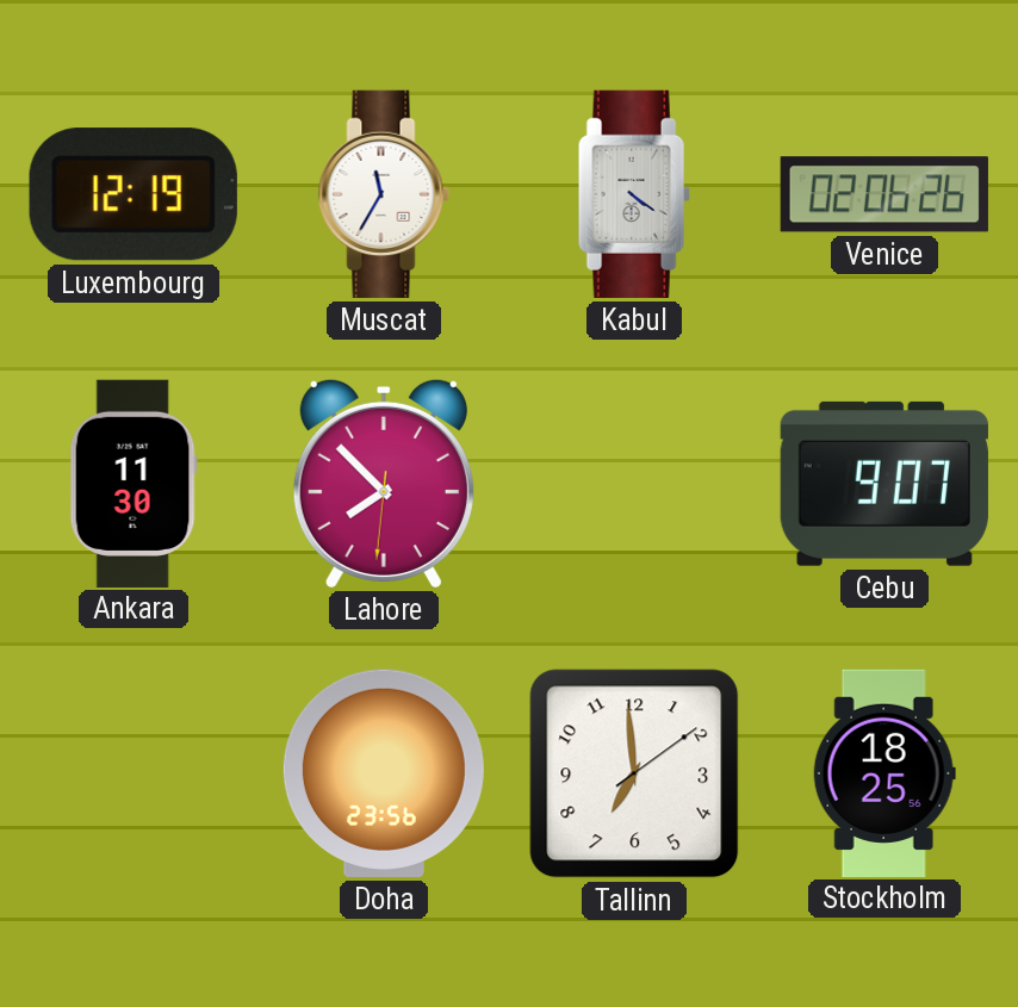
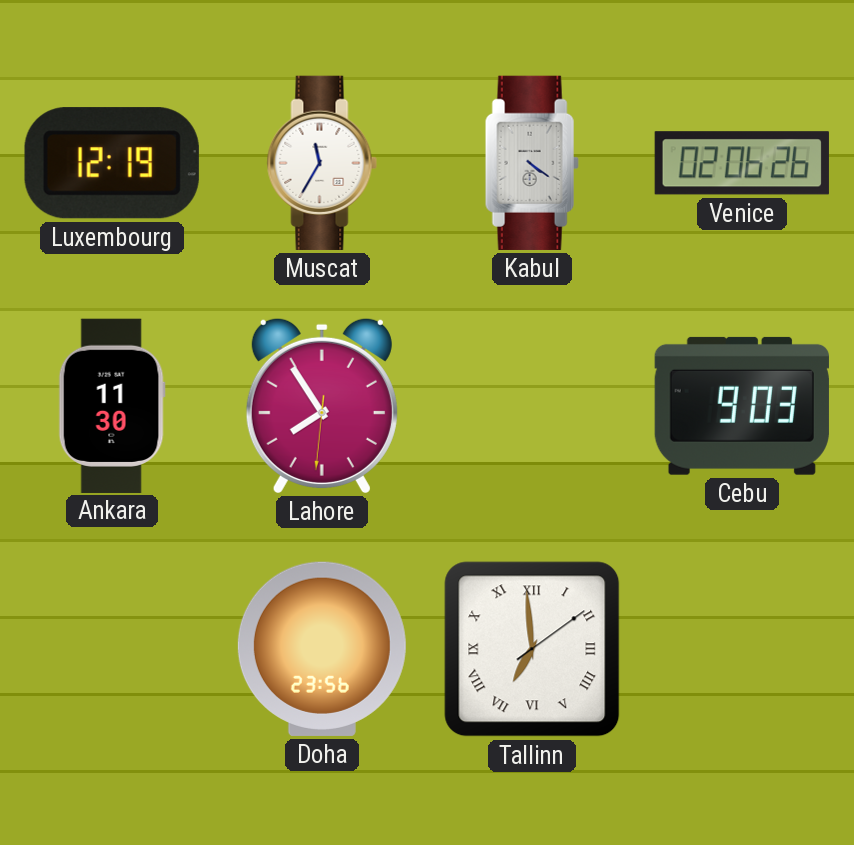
Lahore: 7:52 -> 7:54 (322, 405)
Cebu: 9:07 -> 9:03 (742, 406)
Tallinn numerals: Arabic -> Roman (532, 649)
Stockholm: 18:25 -> none (884, 772)
